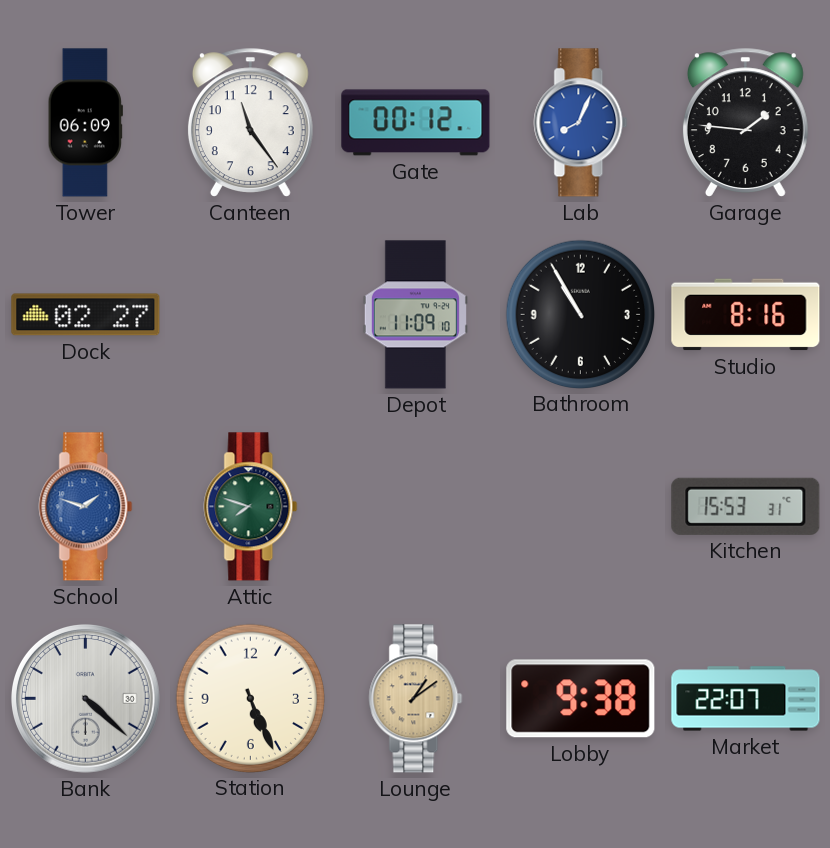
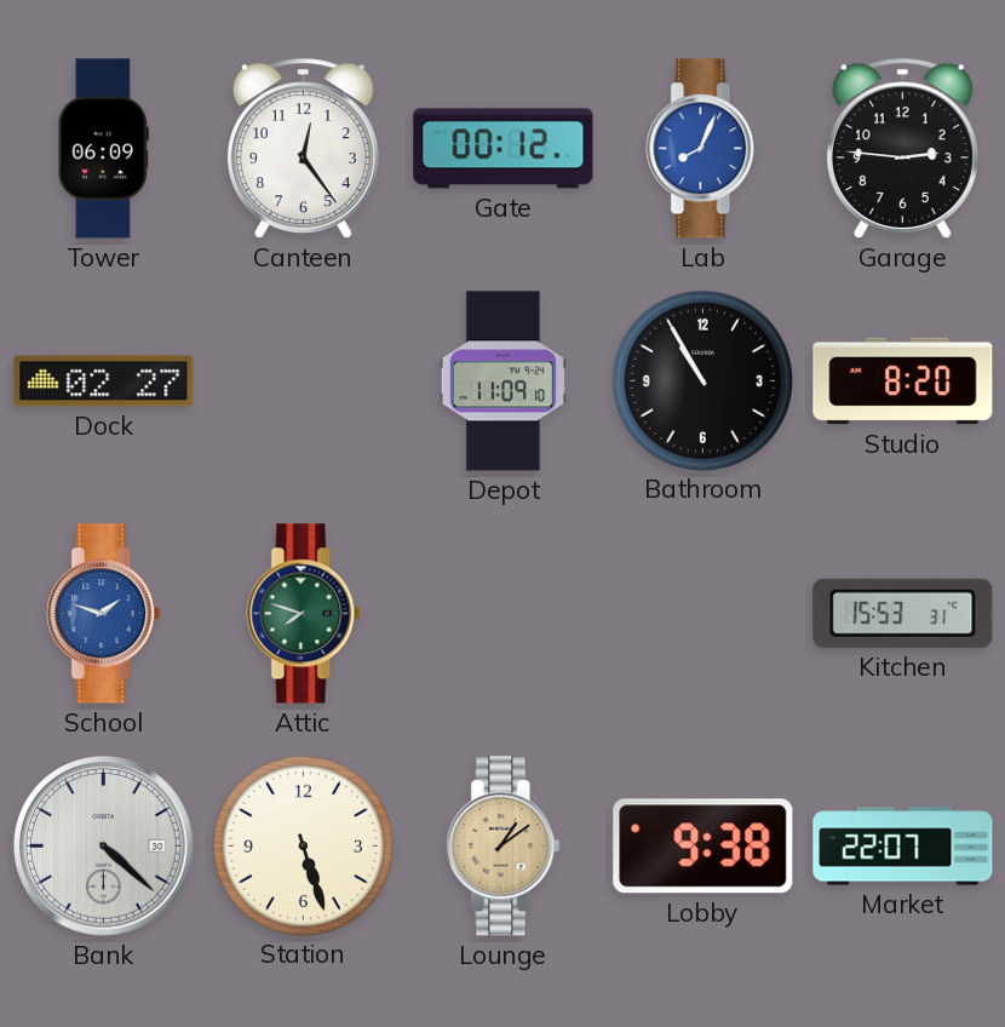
Canteen: 11:24 -> 12:24 (303, 148)
Garage: 1:46 -> 2:46 (902, 148)
Studio: 8:16 -> 8:20 (903, 381)
Station: 5:26 -> 5:27 (303, 845)
